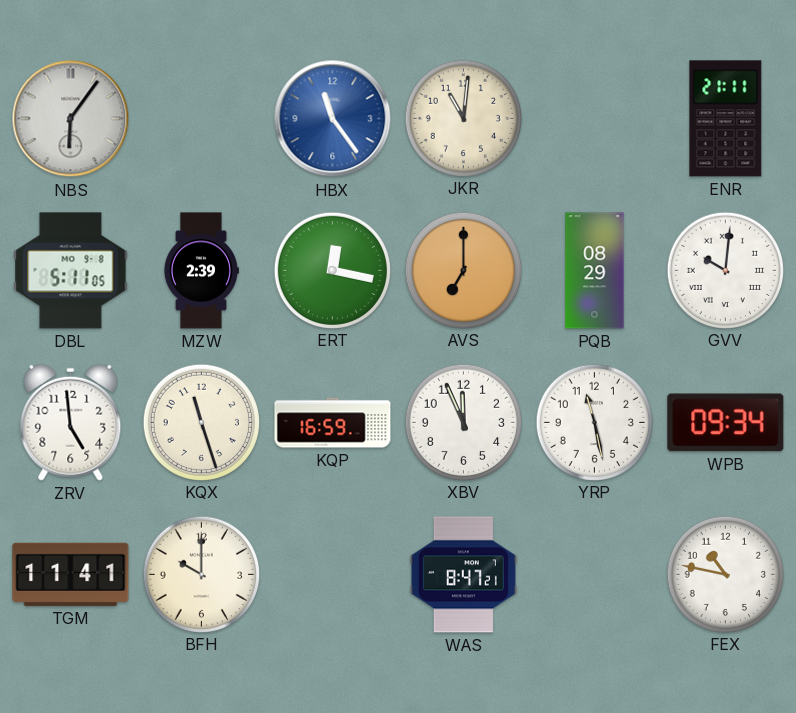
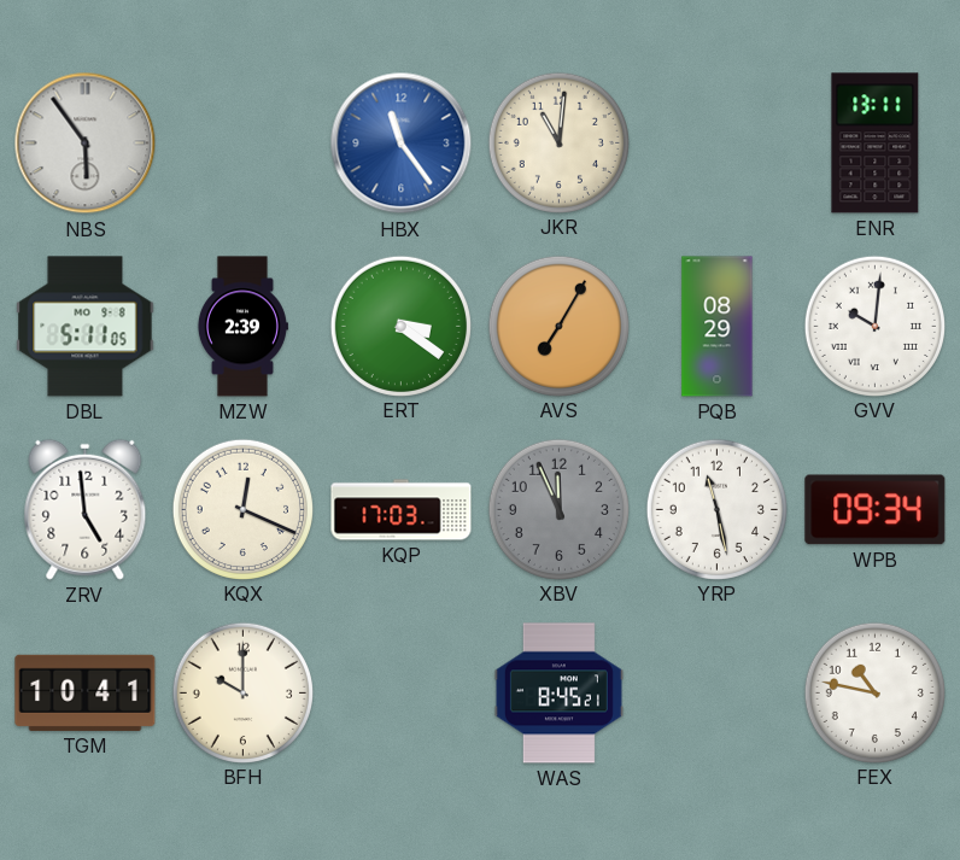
NBS: 6:06 -> 5:54 (86, 144)
ENR: 21:11 -> 13:11 (876, 144)
ERT: 12:17 -> 3:21 (400, 326)
AVS: 7:00 -> 7:05 (558, 326)
KQX: 11:27 -> 12:19 (242, 509)
KQP: 16:59 -> 17:03 (402, 510)
XBV dial: white -> grey (558, 509)
TGM: 11:41 -> 10:41 (86, 692)
WAS: 8:47 -> 8:45 (558, 694)
